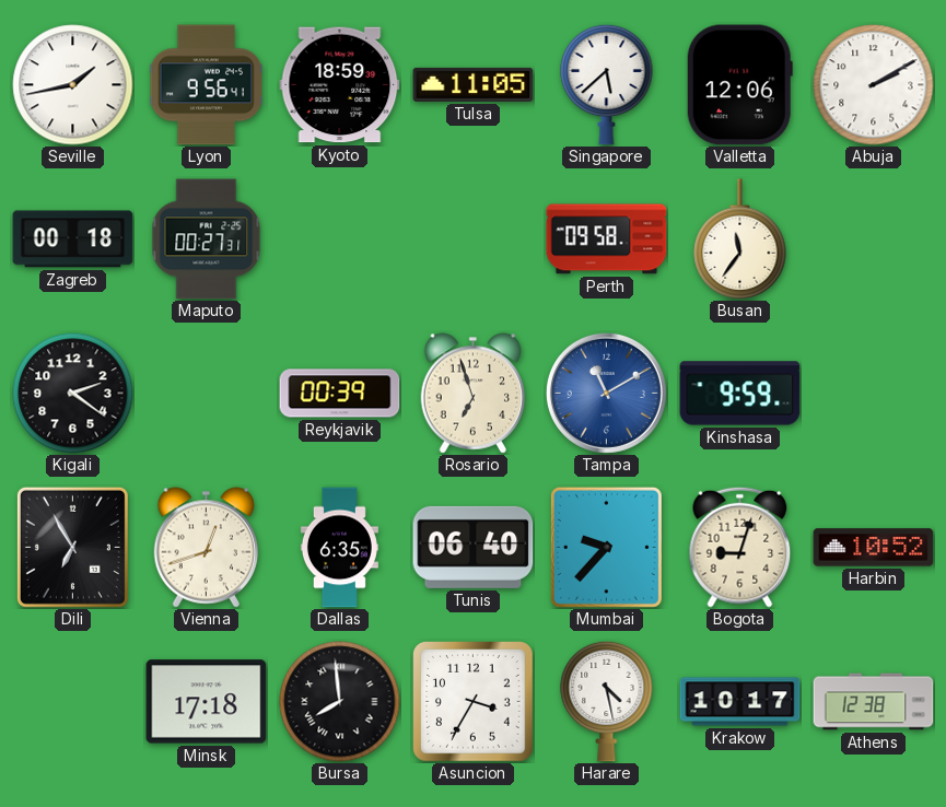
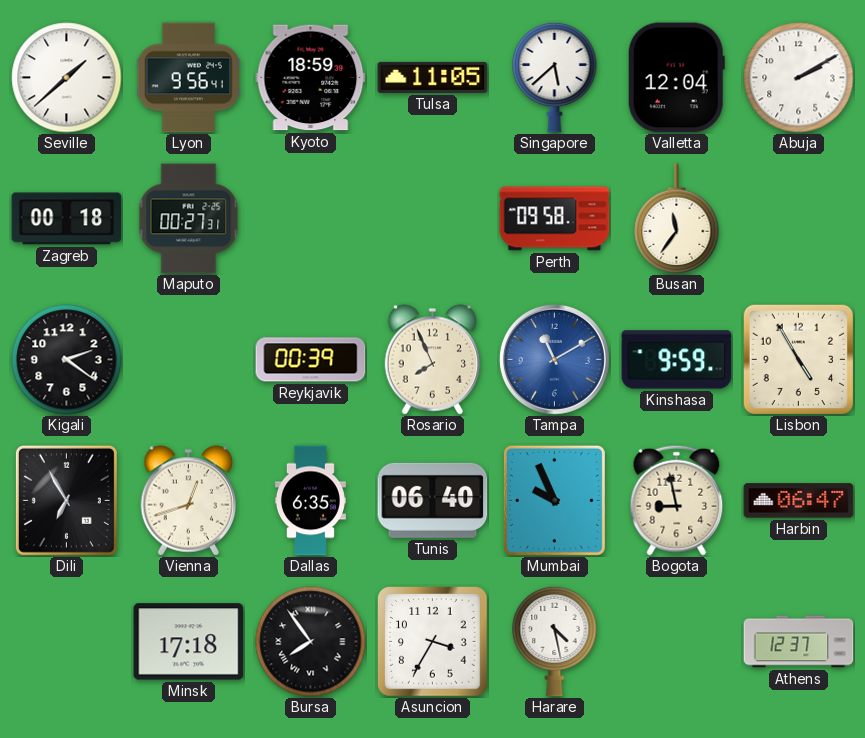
Seville: 1:43 -> 1:38 (67, 78)
Valletta: 12:06 -> 12:04 (676, 78)
Rosario: 6:57 -> 7:56 (433, 360)
Lisbon: none -> 4:55 (798, 359)
Mumbai: 9:37 -> 9:56 (554, 500)
Bogota: 9:03 -> 8:58 (677, 500)
Harbin: 10:52 -> 06:47 (799, 501)
Bursa: 7:59 -> 7:54 (311, 642)
Krakow: 10:17 -> none (740, 702)
Athens: 12:38 -> 12:37 (799, 642)
